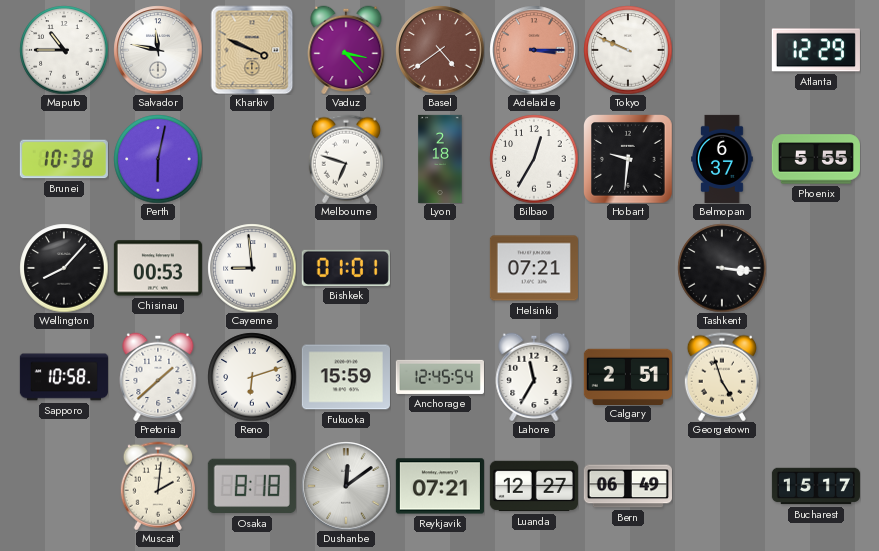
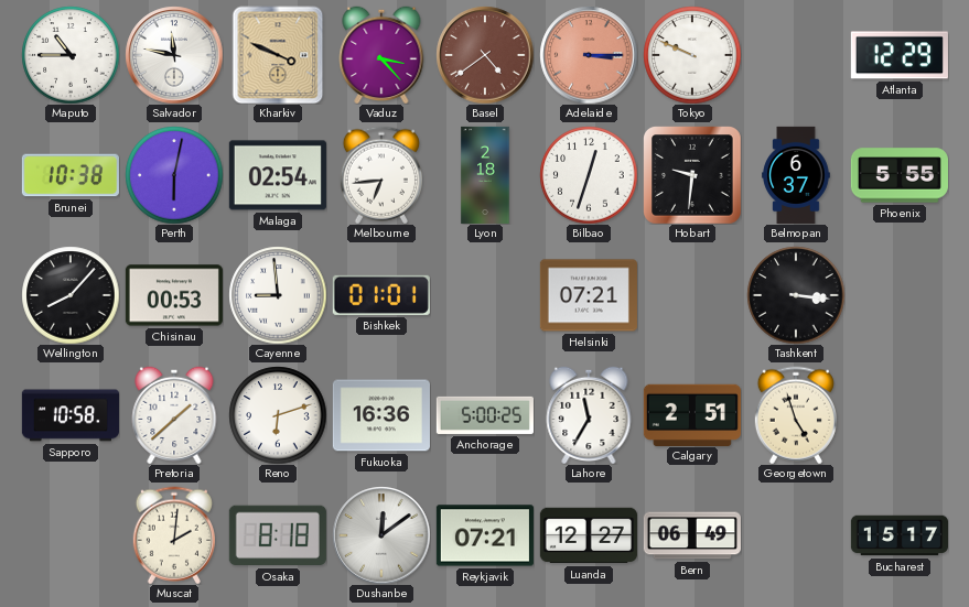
Malaga: none -> 02:54 (278, 175)
Melbourne: 6:48 -> 6:44 (381, 175)
Bilbao: 12:35 -> 12:33 (589, 175)
Fukuoka: 15:59 -> 16:36 (381, 415)
Anchorage: 12:45 -> 5:00 (485, 415)
